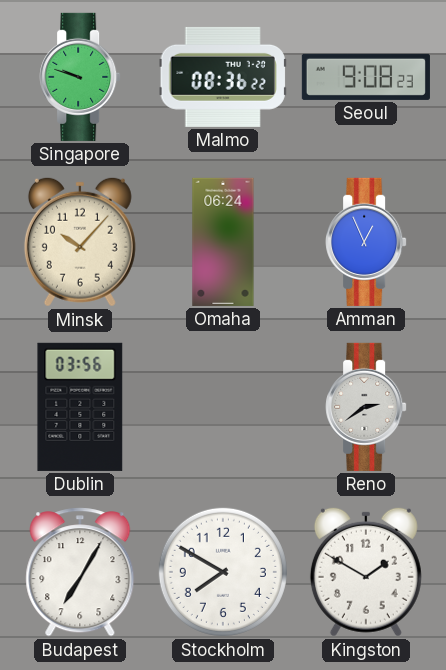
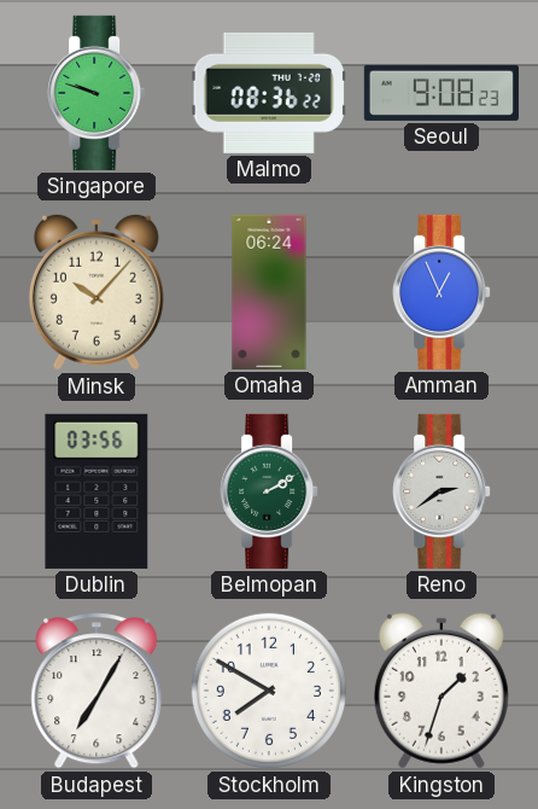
Belmopan: none -> 2:10 (269, 491)
Kingston: 1:50 -> 1:33 (441, 691)
